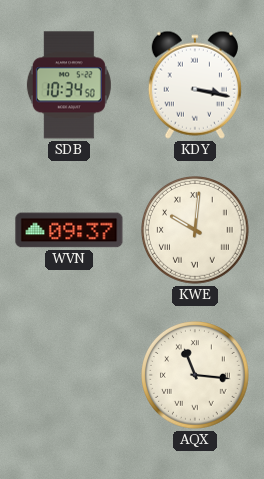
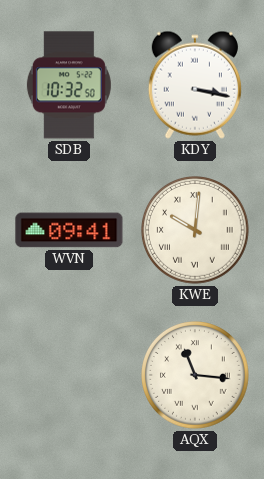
SDB: 10:34 -> 10:32 (69, 85)
WVN: 09:37 -> 09:41 (69, 230)
